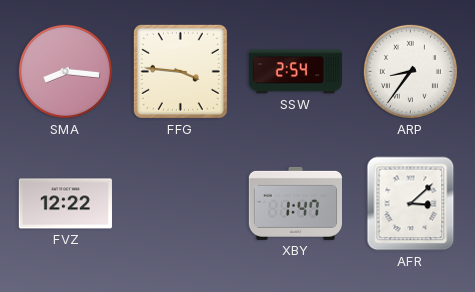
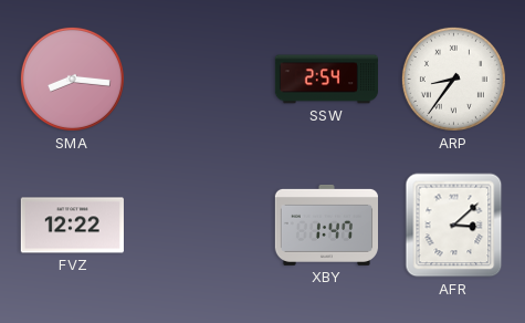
FFG: 3:46 -> none (180, 71)
